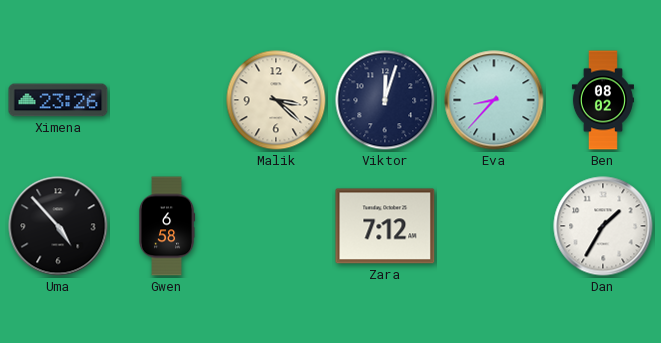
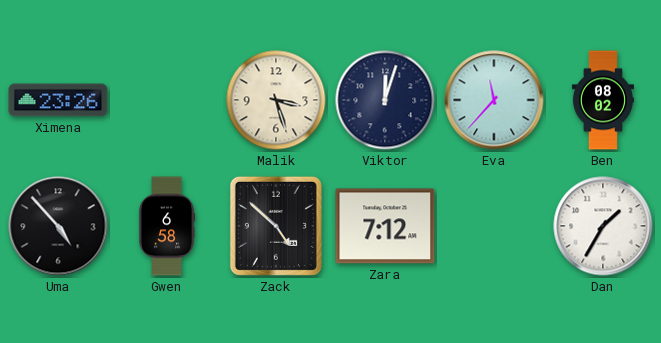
Malik: 3:22 -> 3:27 (276, 100)
Eva: 8:37 -> 11:37 (494, 100)
Zack: none -> 4:52 (276, 226)
